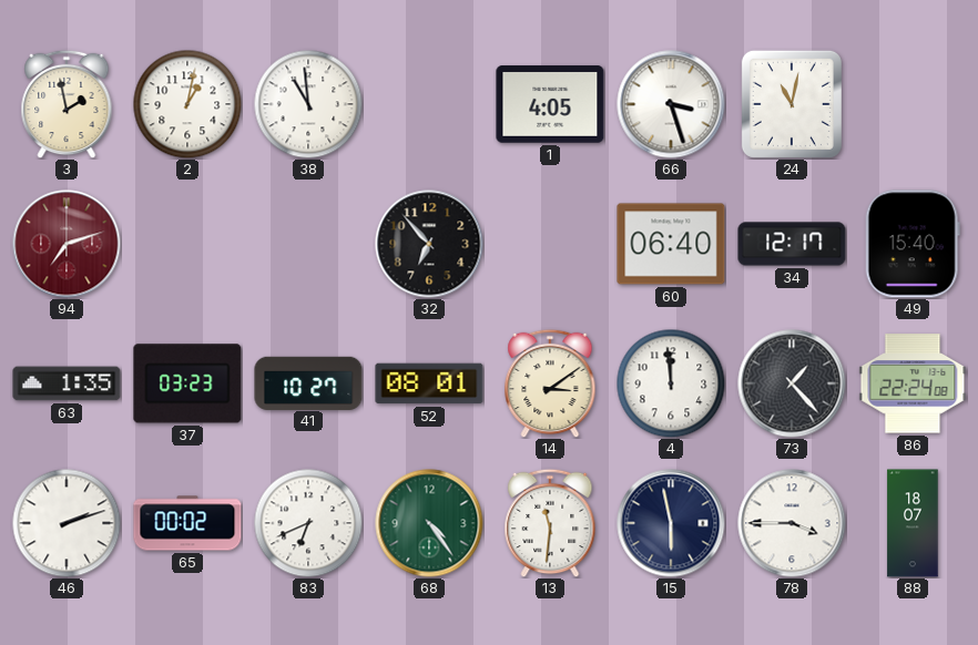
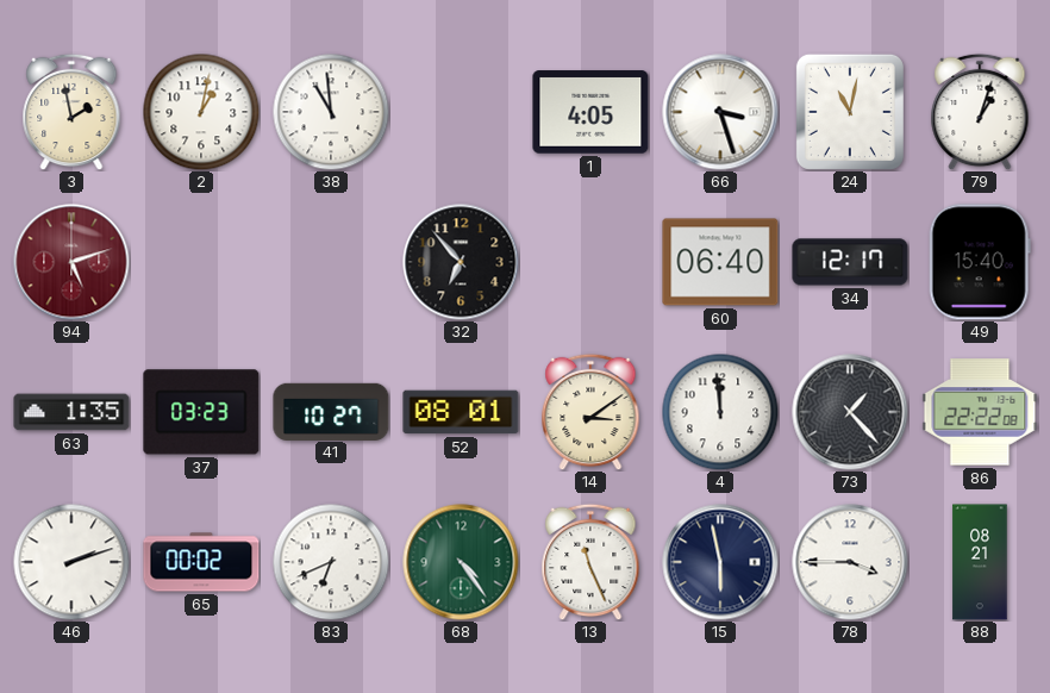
79: none -> 1:03 (980, 112)
94: 7:12 -> 5:12 (71, 262)
86: 22:24 -> 22:22 (980, 412)
13: 11:31 -> 11:26 (590, 562)
88: 18:07 -> 08:21 (980, 562)
